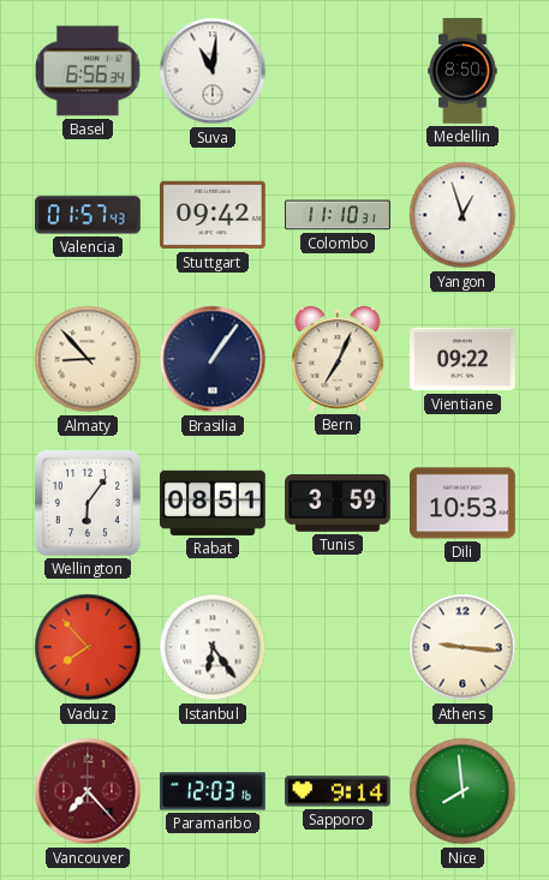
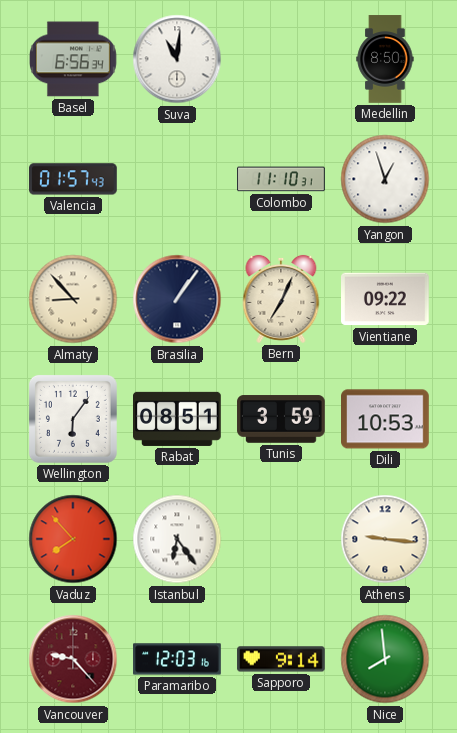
Stuttgart: 09:42 -> none (214, 215)
Vancouver: 7:23 -> 9:23 (73, 659)
